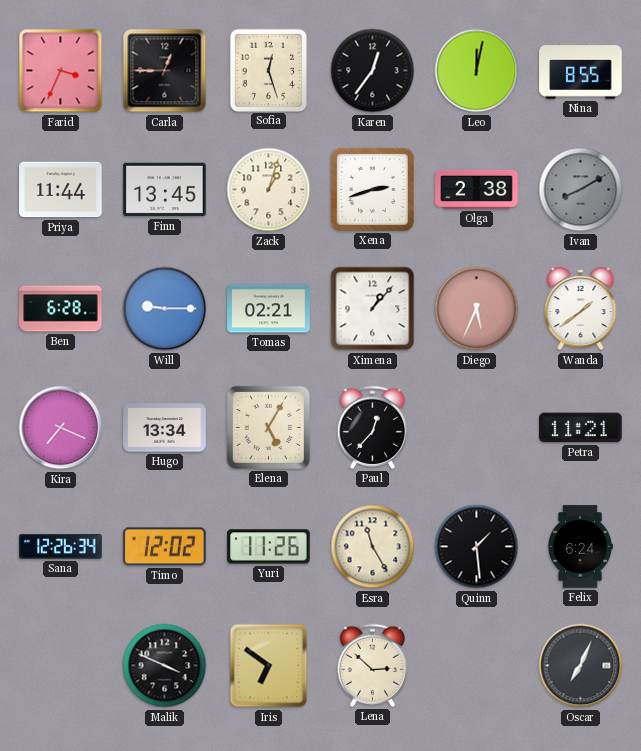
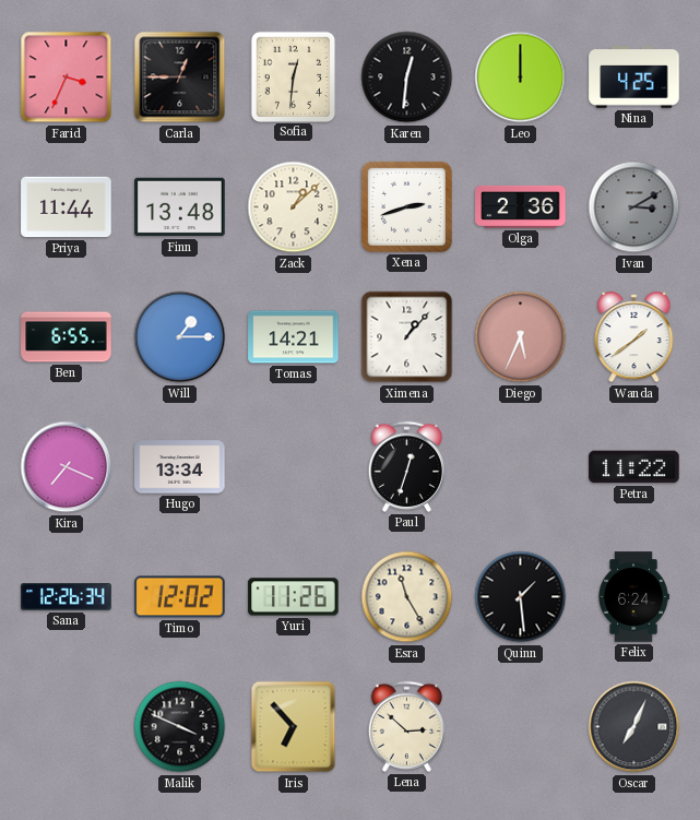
Sofia: 12:27 -> 12:31 (293, 76)
Karen: 12:36 -> 12:31 (407, 78)
Leo: 12:02 -> 12:00 (521, 78)
Nina: 8:55 -> 4:25 (634, 78)
Finn: 13:45 -> 13:48 (180, 207)
Zack: 1:03 -> 1:08 (294, 207)
Olga: 2:38 -> 2:36 (521, 206)
Ivan: 8:10 -> 3:10 (634, 207)
Ben: 6:28 -> 6:55 (67, 337)
Will: 9:15 -> 1:15 (180, 337)
Tomas: 02:21 -> 14:21 (294, 337)
Elena: 5:05 -> none (268, 427)
Paul: 12:37 -> 12:33 (406, 466)
Petra: 11:21 -> 11:22 (634, 467)
Iris: 6:51 -> 6:53 (294, 727)
